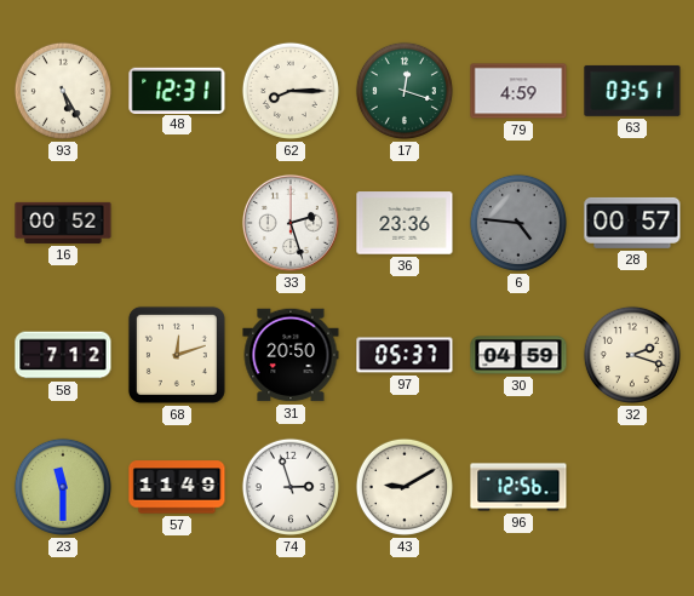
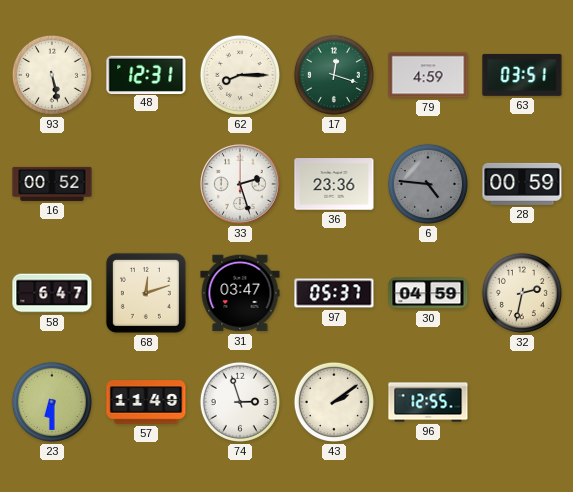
93: 5:25 -> 5:28 (52, 75)
28: 00:57 -> 00:59 (522, 184)
58: 7:12 -> 6:47 (52, 293)
31: 20:50 -> 03:47 (240, 293)
32: 2:18 -> 2:32 (522, 293)
23: 11:30 -> 6:30 (52, 402)
43: 9:10 -> 2:09 (334, 402)
96: 12:56 -> 12:55 (428, 402)
